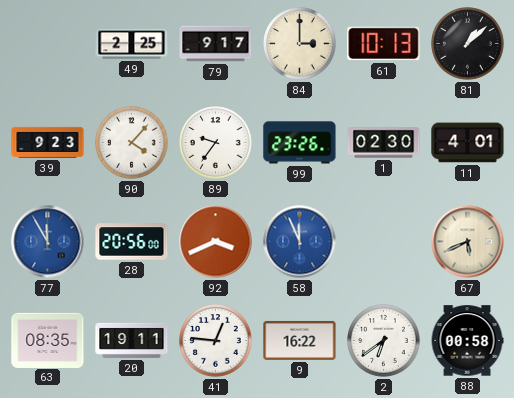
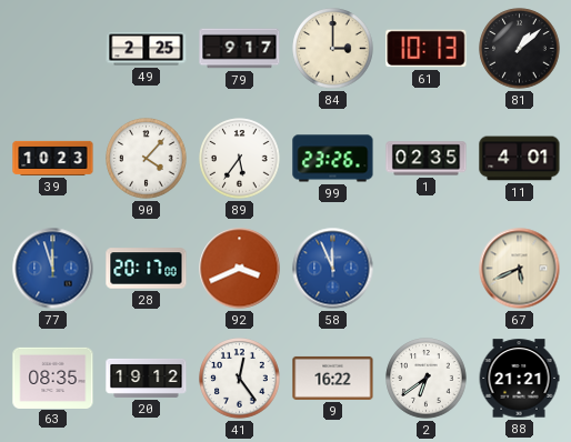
39: 9:23 -> 10:23 (53, 158)
89: 9:36 -> 5:36 (240, 159)
1: 02:30 -> 02:35 (427, 159)
77: 11:55 -> 11:57 (53, 269)
28: 20:56 -> 20:17 (147, 269)
20: 19:11 -> 19:12 (147, 378)
41: 12:46 -> 12:24 (240, 379)
88: 00:58 -> 21:21 (519, 379)
